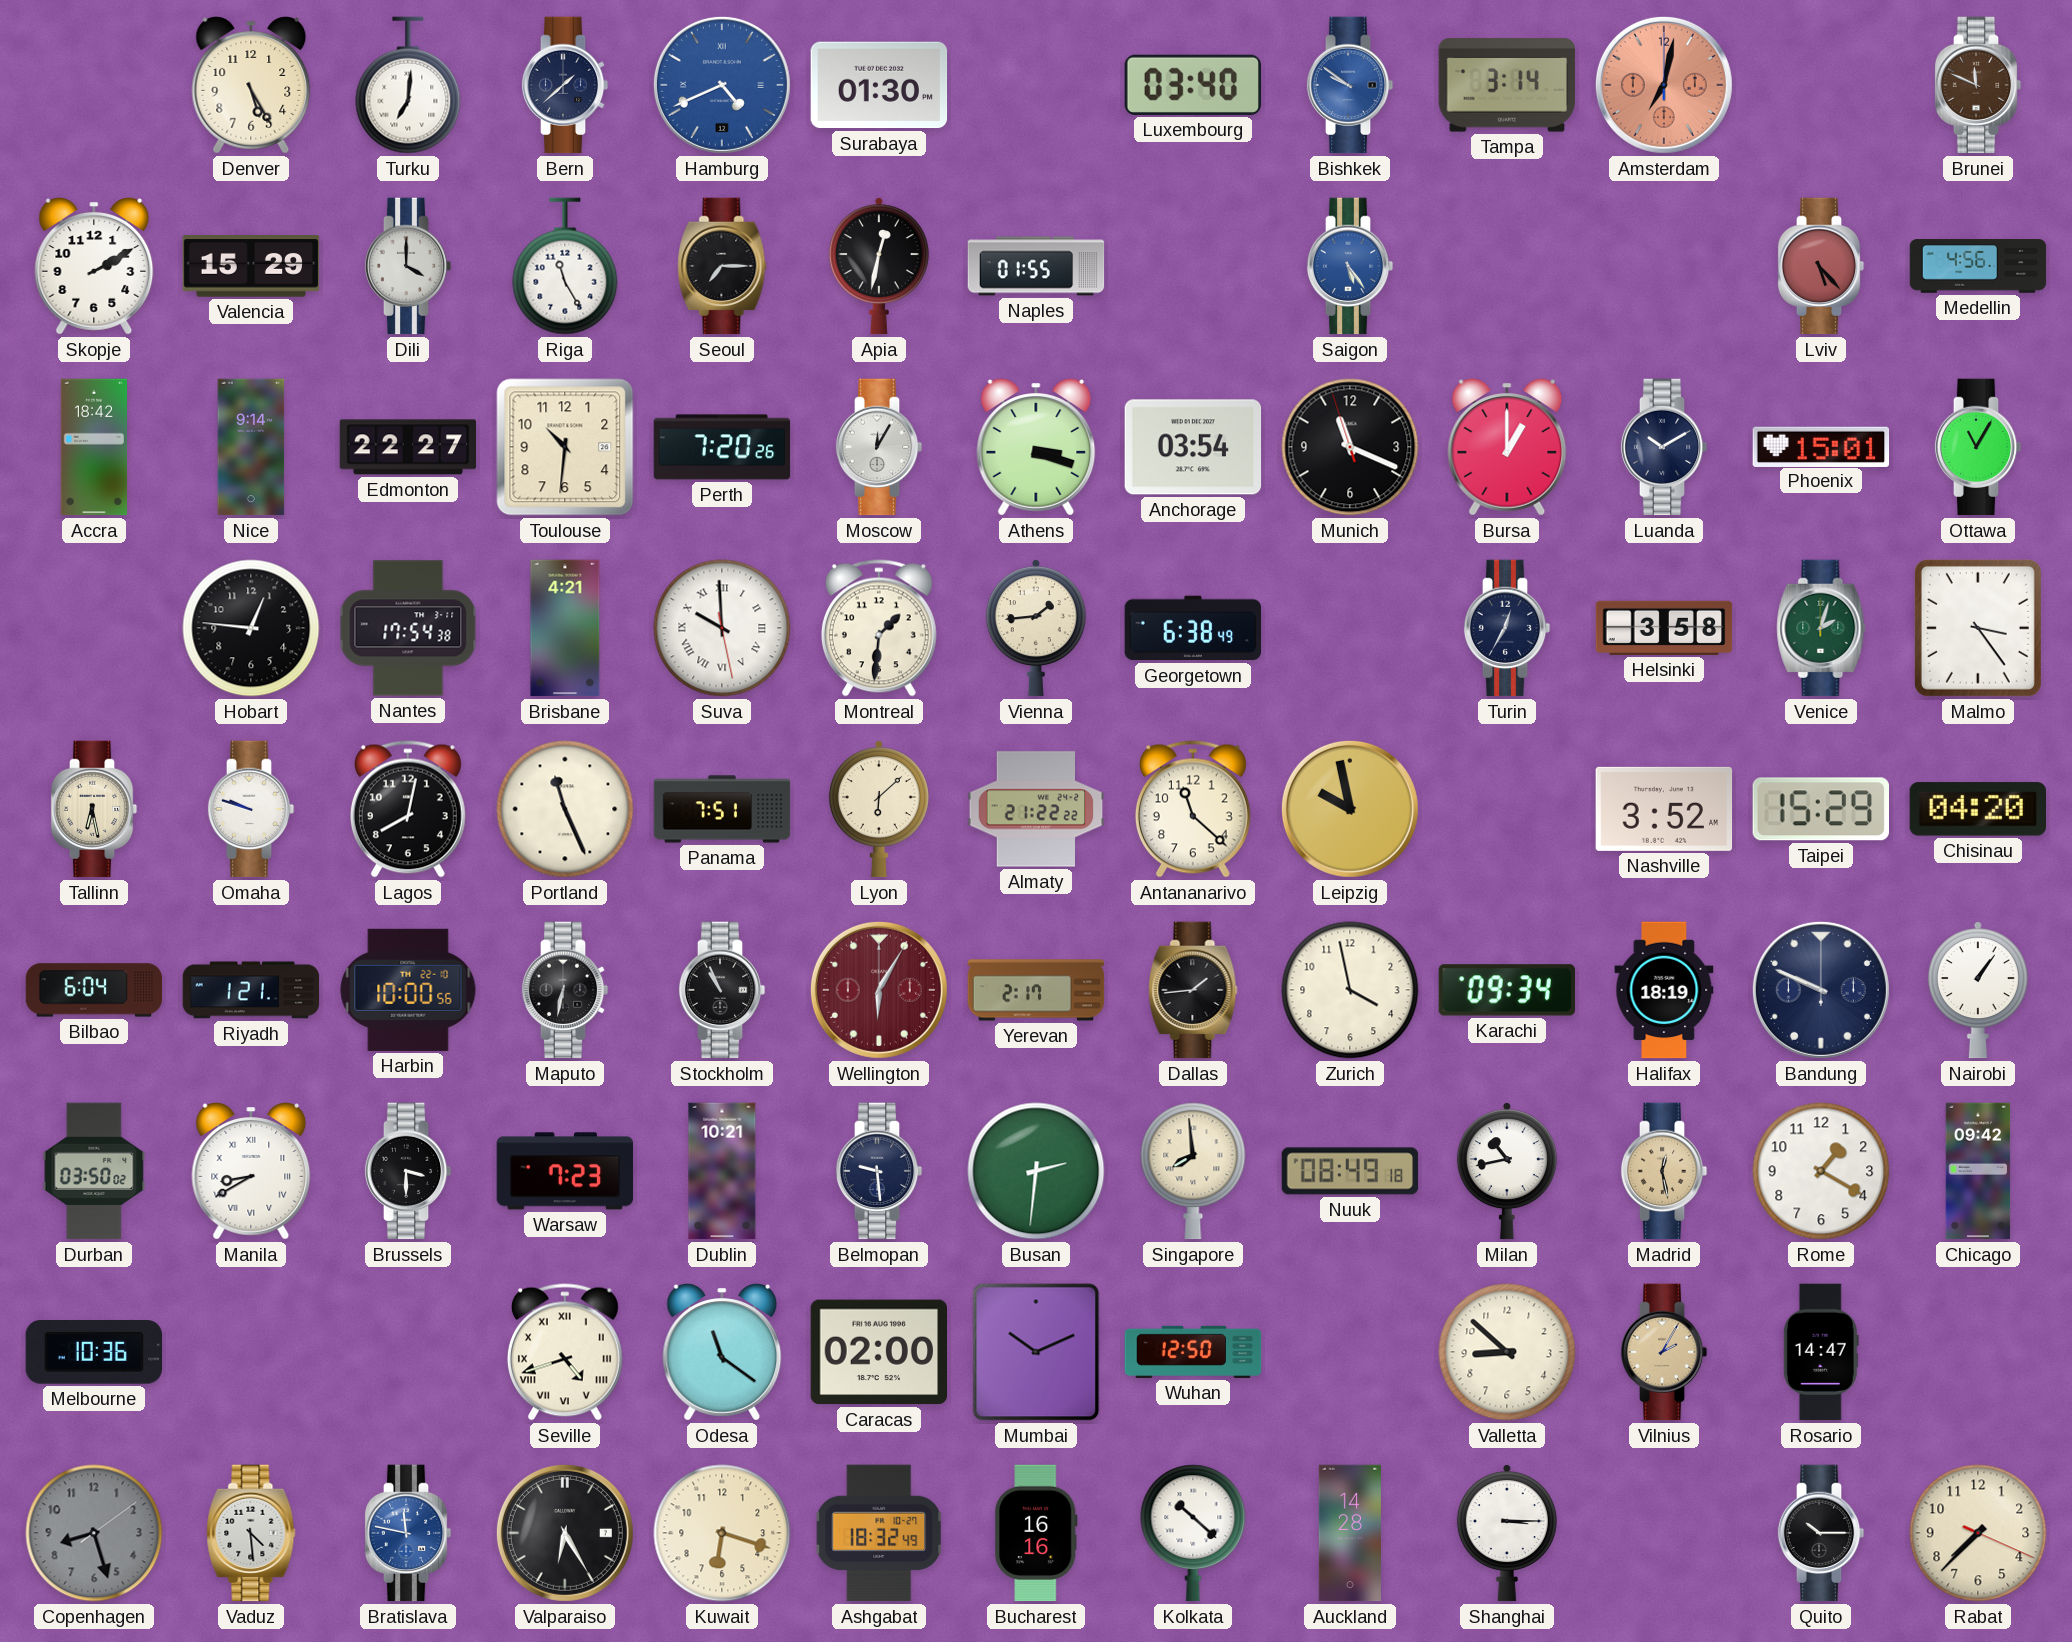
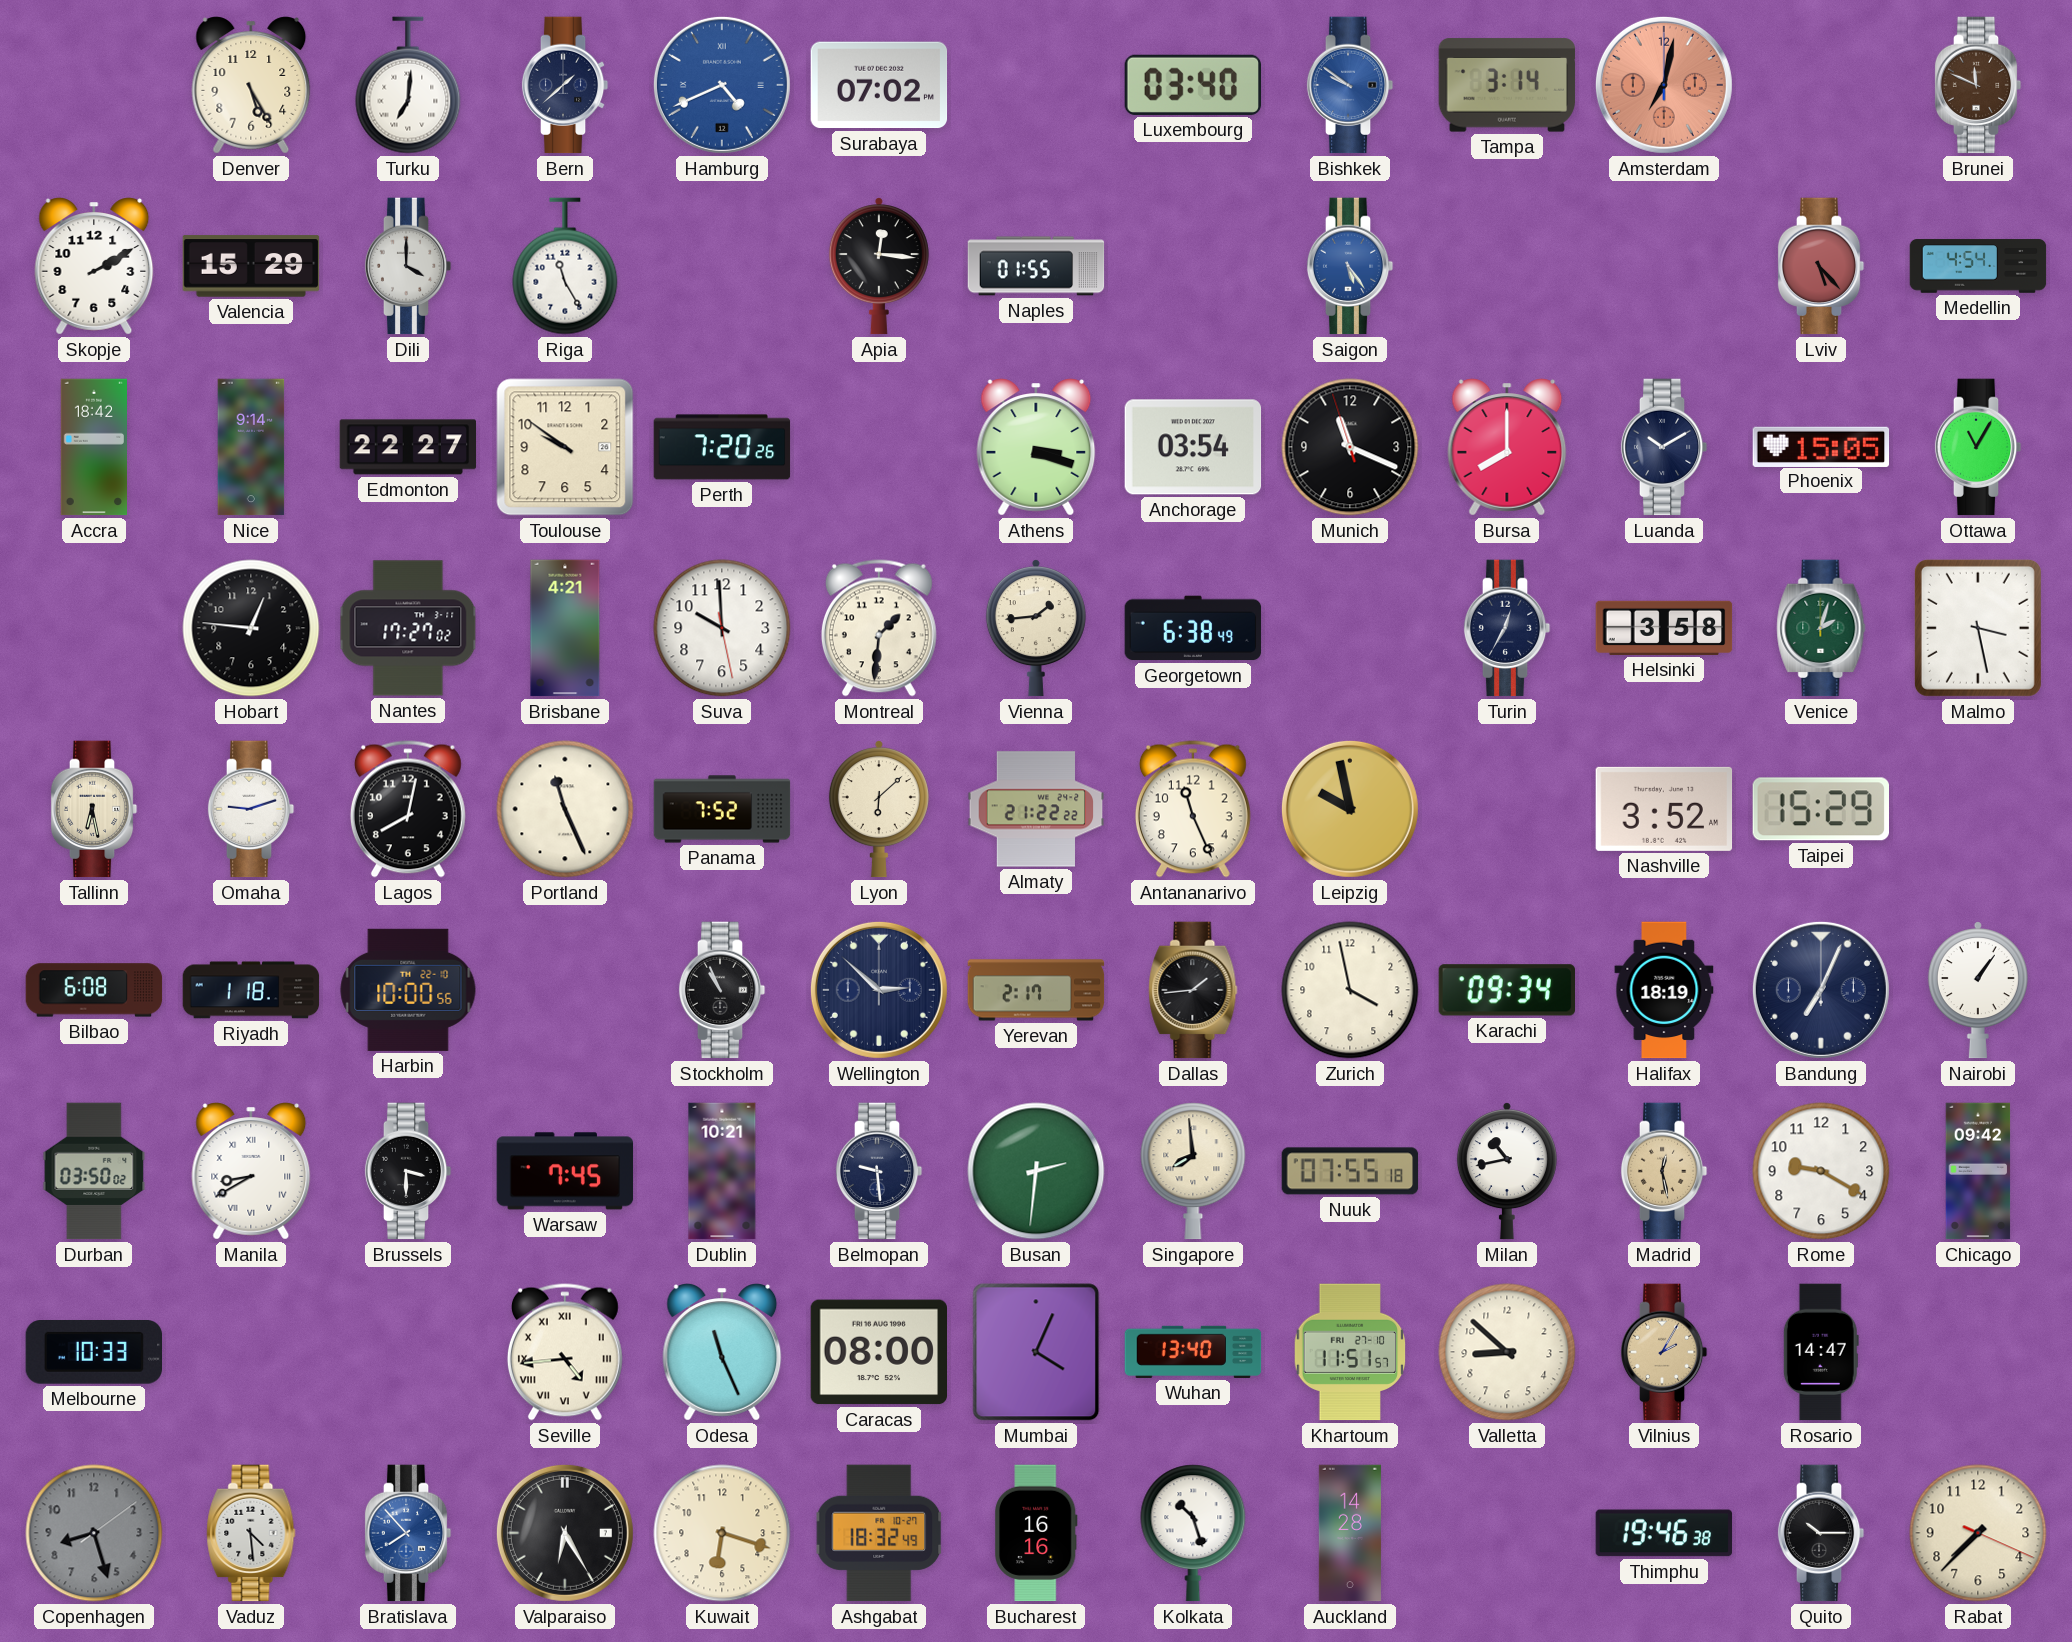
Surabaya: 01:30 -> 07:02 (879, 85)
Seoul: 7:15 -> none (722, 266)
Apia: 12:32 -> 12:16 (879, 266)
Medellin: 4:56 -> 4:54 (1978, 266)
Toulouse: 10:31 -> 9:51 (565, 447)
Moscow: 12:05 -> none (879, 447)
Bursa: 1:00 -> 8:00 (1507, 447)
Phoenix: 15:01 -> 15:05 (1821, 446)
Nantes: 17:54 -> 17:27 (408, 628)
Suva numerals: Roman -> Arabic (722, 628)
Malmo: 3:24 -> 3:28 (1978, 628)
Omaha: 9:48 -> 9:12 (251, 809)
Panama: 7:51 -> 7:52 (722, 809)
Antananarivo: 11:22 -> 11:26 (1193, 809)
Chisinau: 04:20 -> none (1977, 809)
Bilbao: 6:04 -> 6:08 (94, 990)
Riyadh: 1:21 -> 1:18 (251, 990)
Maputo: 6:32 -> none (565, 990)
Wellington: 6:05 -> 2:52 (879, 990)
Wellington dial: burgundy -> navy (879, 990)
Bandung: 9:49 -> 7:04 (1821, 990)
Warsaw: 7:23 -> 7:45 (565, 1171)
Nuuk: 08:49 -> 07:55 (1350, 1171)
Rome: 1:20 -> 9:20 (1821, 1171)
Melbourne: 10:36 -> 10:33 (93, 1353)
Seville: 4:42 -> 4:44 (565, 1352)
Odesa: 11:21 -> 11:26 (722, 1352)
Caracas: 02:00 -> 08:00 (879, 1352)
Mumbai: 10:11 -> 4:04 (1036, 1352)
Wuhan: 12:50 -> 13:40 (1193, 1352)
Khartoum: none -> 11:51 (1350, 1352)
Bratislava: 11:47 -> 7:53 (408, 1533)
Kolkata: 10:22 -> 10:27 (1193, 1533)
Shanghai: 3:15 -> none (1507, 1533)
Thimphu: none -> 19:46 (1664, 1533)
